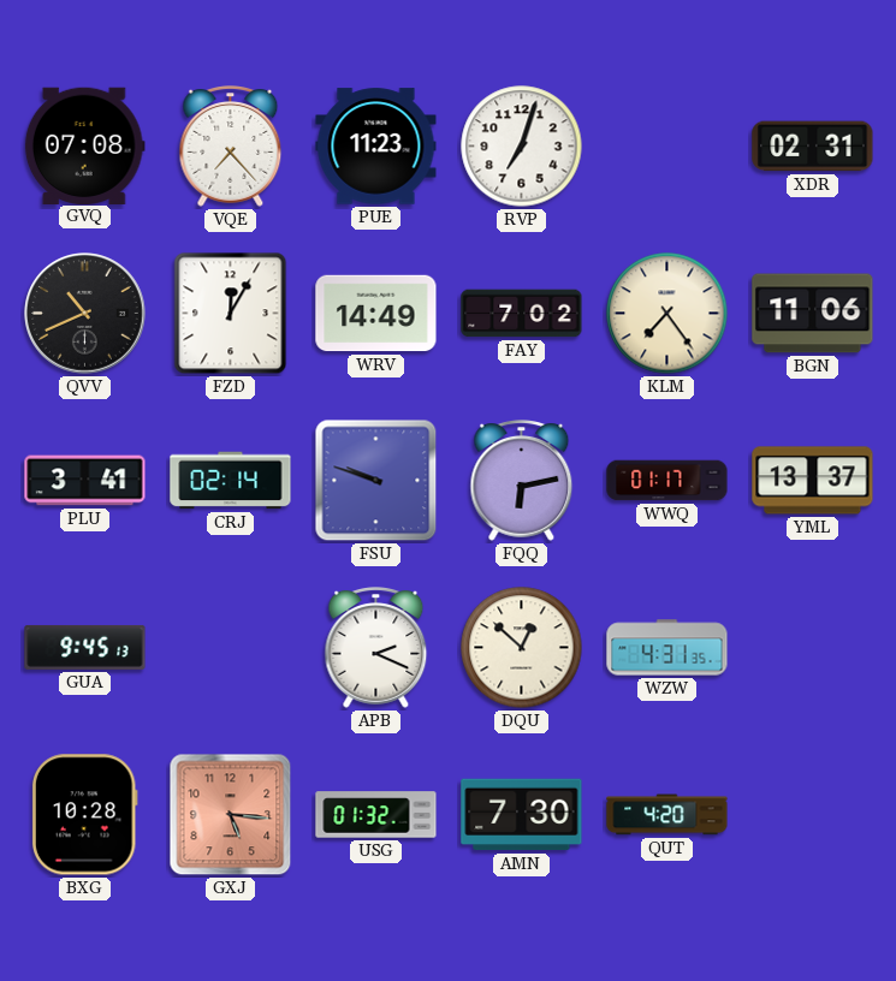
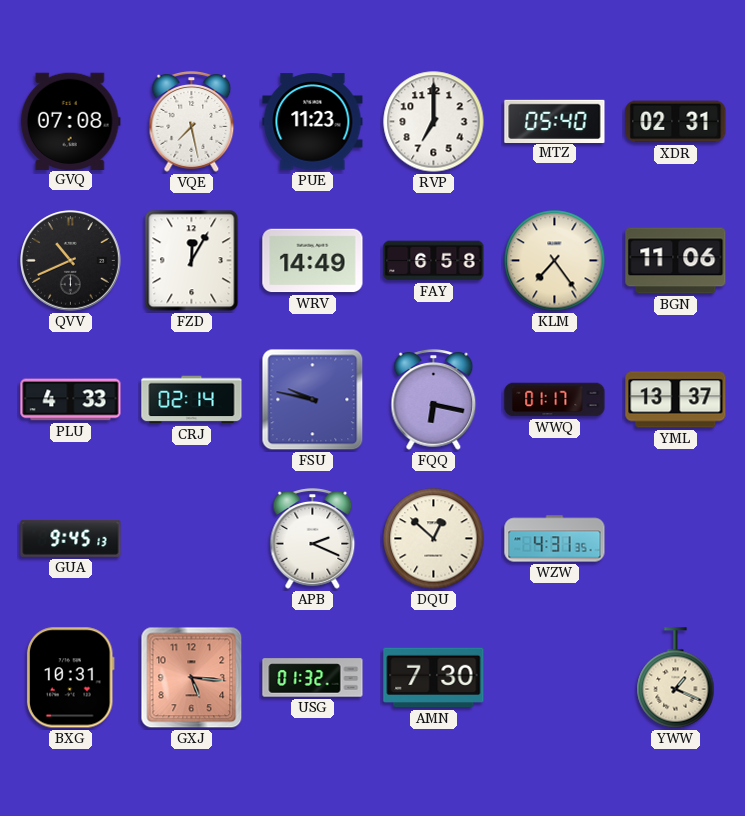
VQE: 7:23 -> 7:28 (192, 122)
RVP: 7:03 -> 7:00 (434, 122)
MTZ: none -> 05:40 (555, 121)
FAY: 7:02 -> 6:58 (434, 261)
PLU: 3:41 -> 4:33 (71, 400)
FSU: 9:48 -> 9:47 (313, 400)
FQQ: 6:13 -> 6:17 (434, 400)
BXG: 10:28 -> 10:31 (70, 678)
QUT: 4:20 -> none (667, 815)
YWW: none -> 1:19 (676, 678)
